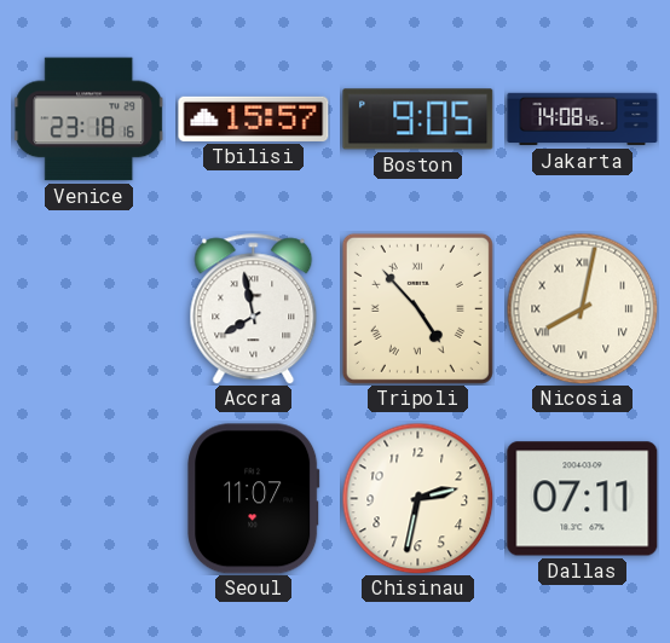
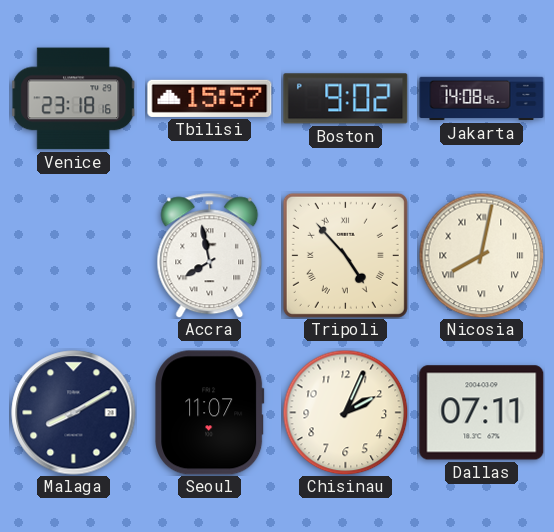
Boston: 9:05 -> 9:02 (346, 99)
Malaga: none -> 8:10 (74, 413)
Chisinau: 2:32 -> 2:04 (345, 412)
